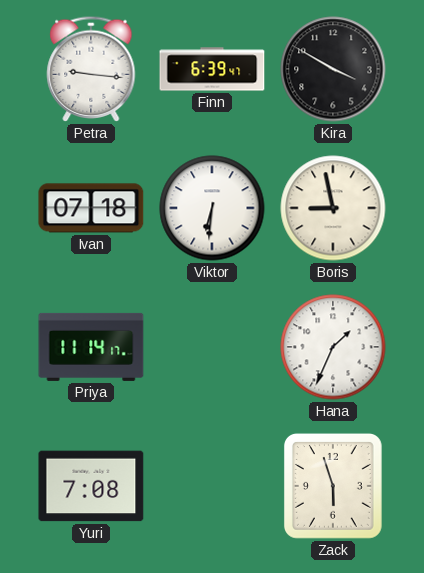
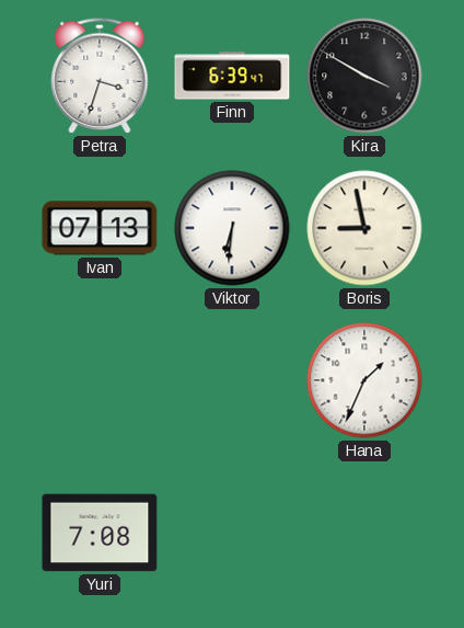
Petra: 9:16 -> 3:33 (100, 76)
Ivan: 07:18 -> 07:13 (100, 228)
Priya: 11:14 -> none (91, 347)
Zack: 5:57 -> none (333, 486)
